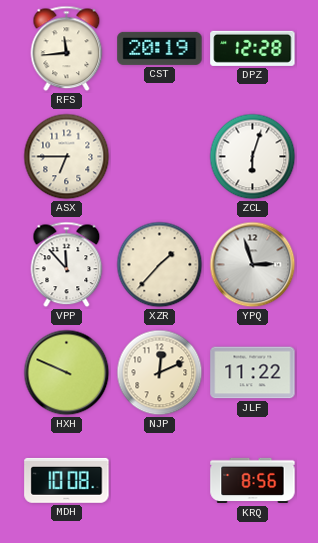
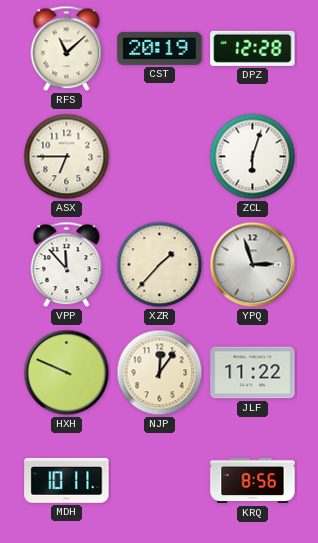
RFS: 11:44 -> 11:08 (67, 49)
NJP: 12:11 -> 12:06 (160, 373)
MDH: 10:08 -> 10:11 (67, 480)
